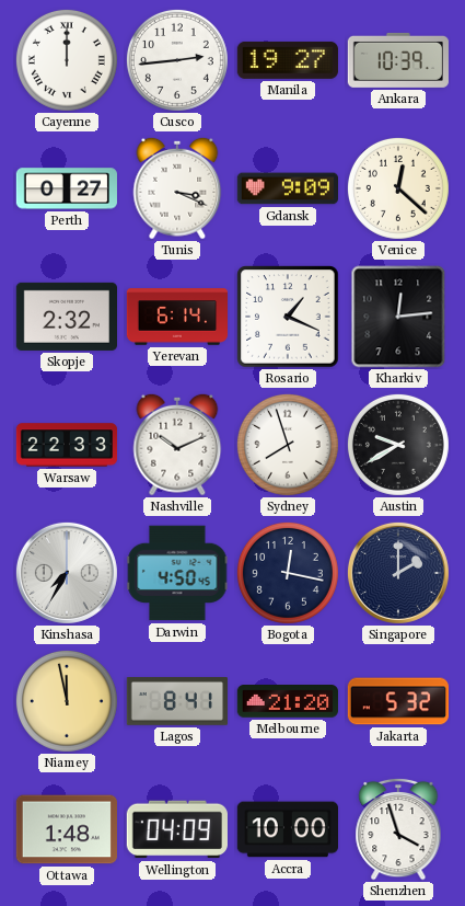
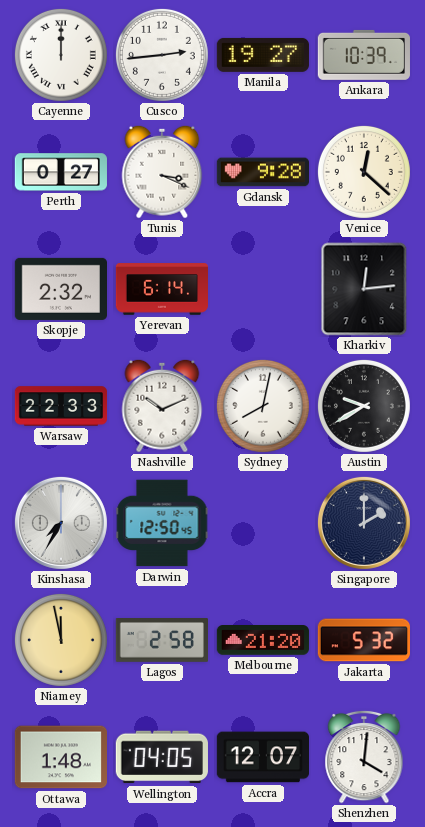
Gdansk: 9:09 -> 9:28 (262, 172)
Rosario: 1:19 -> none (288, 317)
Sydney: 7:57 -> 8:02 (263, 406)
Darwin: 4:50 -> 12:50 (162, 523)
Bogota: 12:17 -> none (288, 573)
Lagos: 8:41 -> 2:58 (161, 641)
Wellington: 04:09 -> 04:05 (162, 757)
Accra: 10:00 -> 12:07 (262, 757)
Shenzhen: 3:57 -> 4:01 (364, 757)
